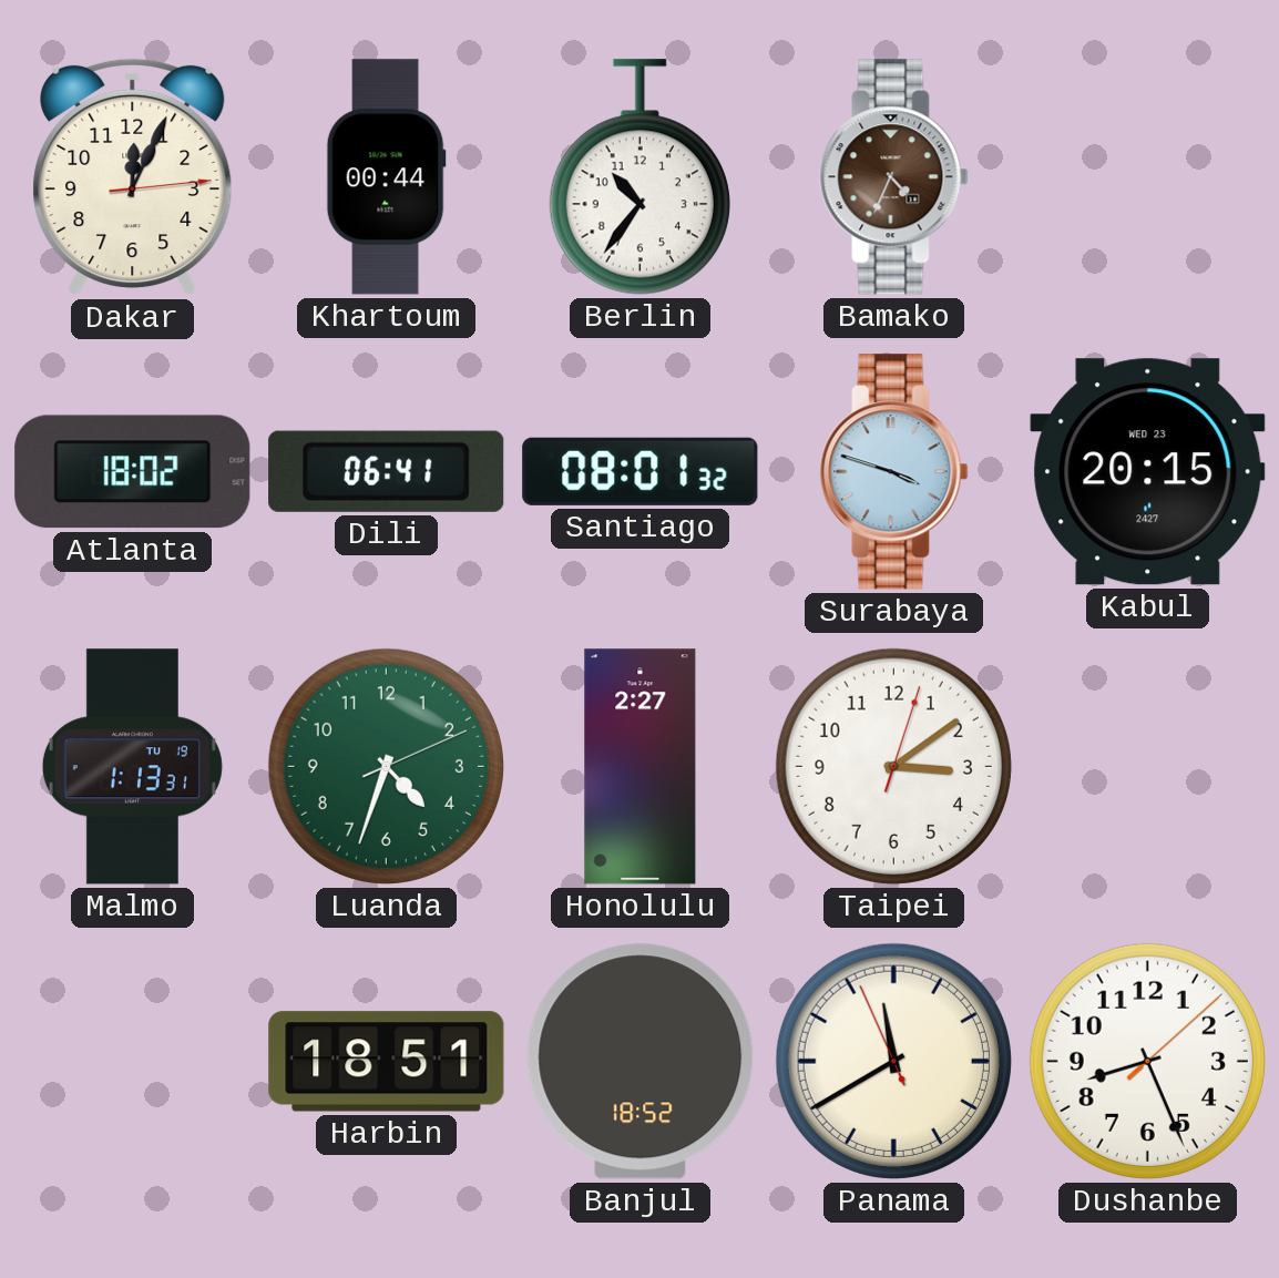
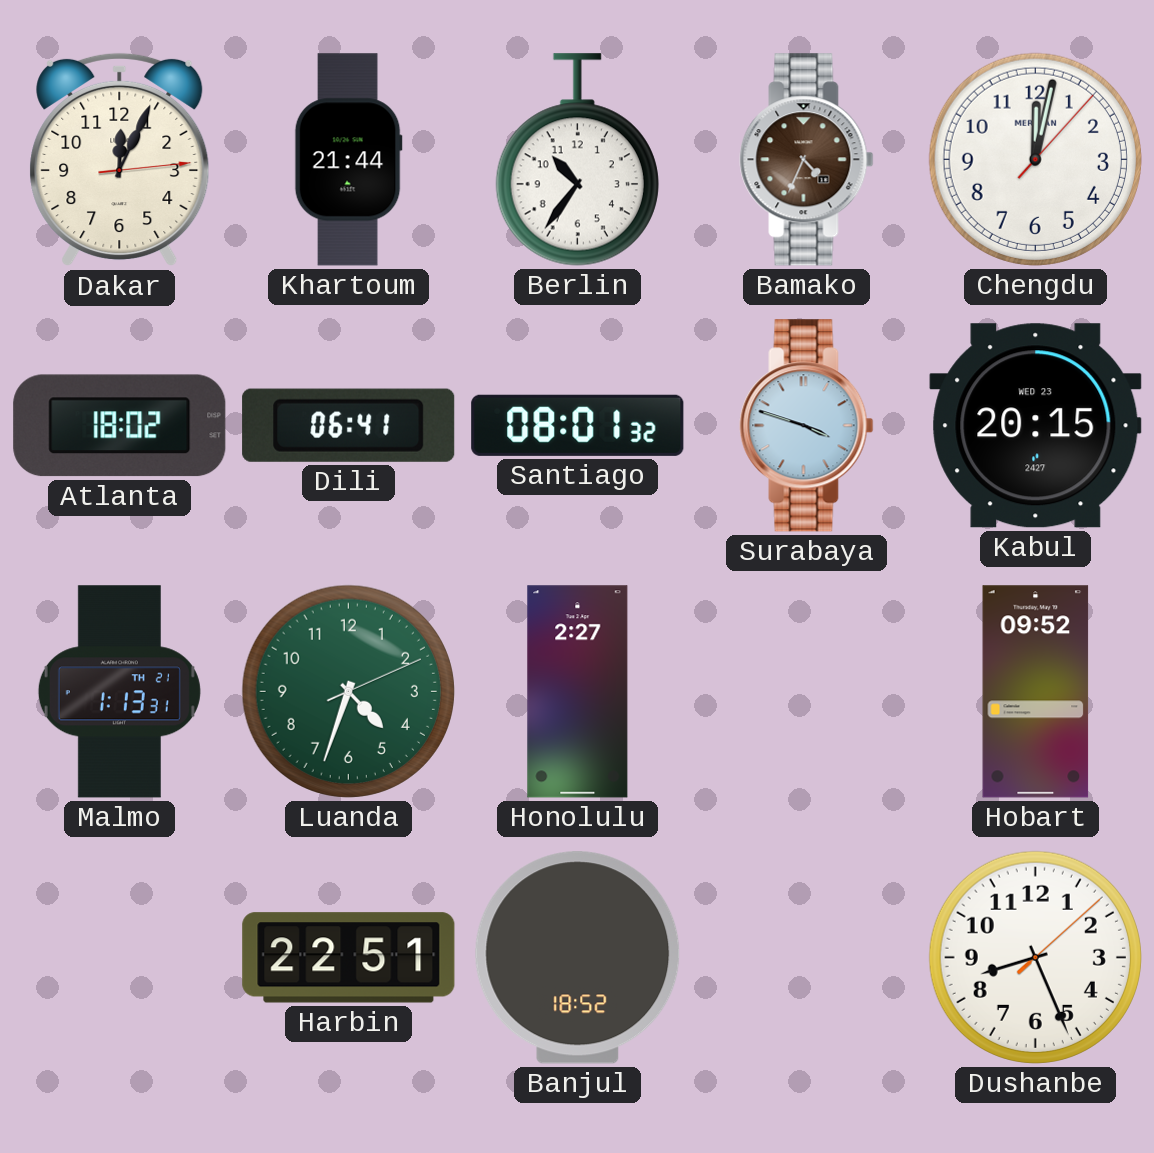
Khartoum: 00:44 -> 21:44 (348, 160)
Chengdu: none -> 12:02 (1035, 159)
Malmo date: TU 19 -> TH 21 (119, 692)
Taipei: 3:09 -> none (893, 766)
Hobart: none -> 09:52 (1036, 692)
Harbin: 18:51 -> 22:51 (349, 958)
Panama: 11:39 -> none (893, 1061)
